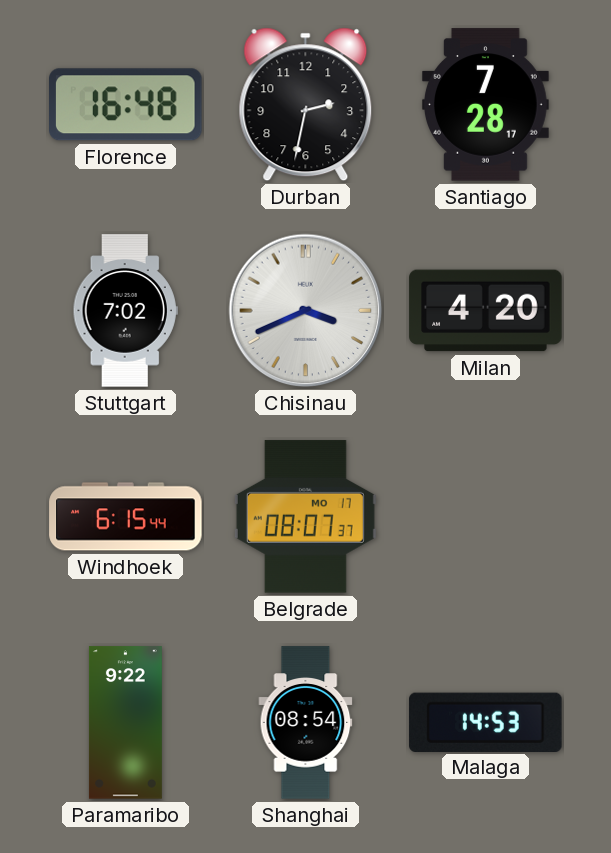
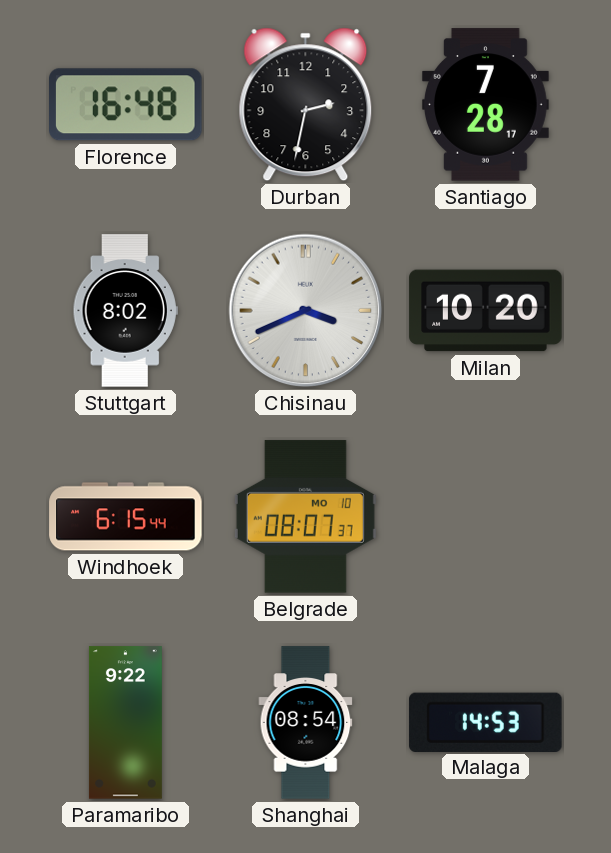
Stuttgart: 7:02 -> 8:02 (125, 311)
Milan: 4:20 -> 10:20 (486, 311)
Belgrade date: MO 17 -> MO 10 (305, 517)
